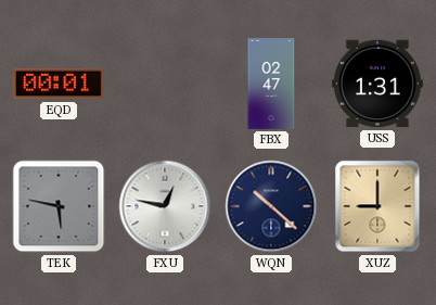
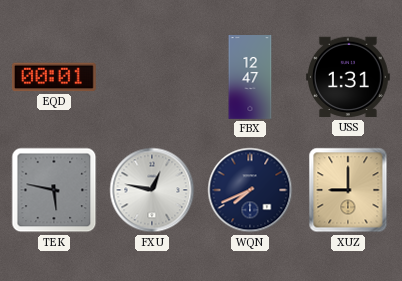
FBX: 02:47 -> 12:47 (250, 78)
WQN: 10:22 -> 7:41 (250, 190)
